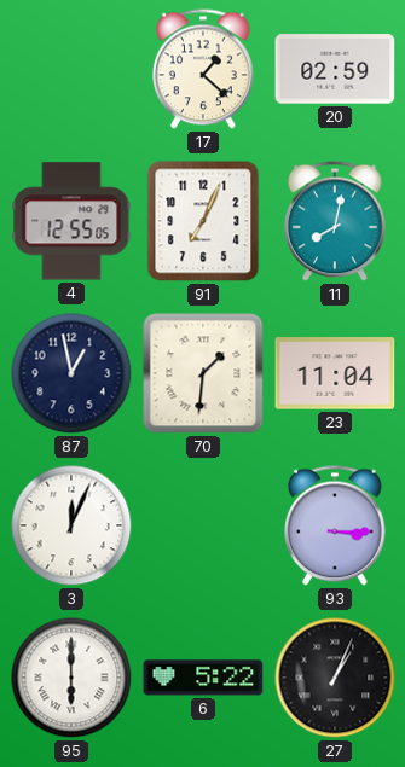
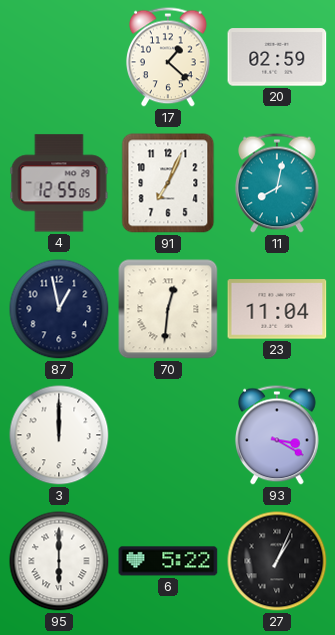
70: 1:31 -> 12:31 (168, 309)
3: 12:04 -> 12:00 (59, 435)
93: 3:15 -> 3:20 (278, 435)
